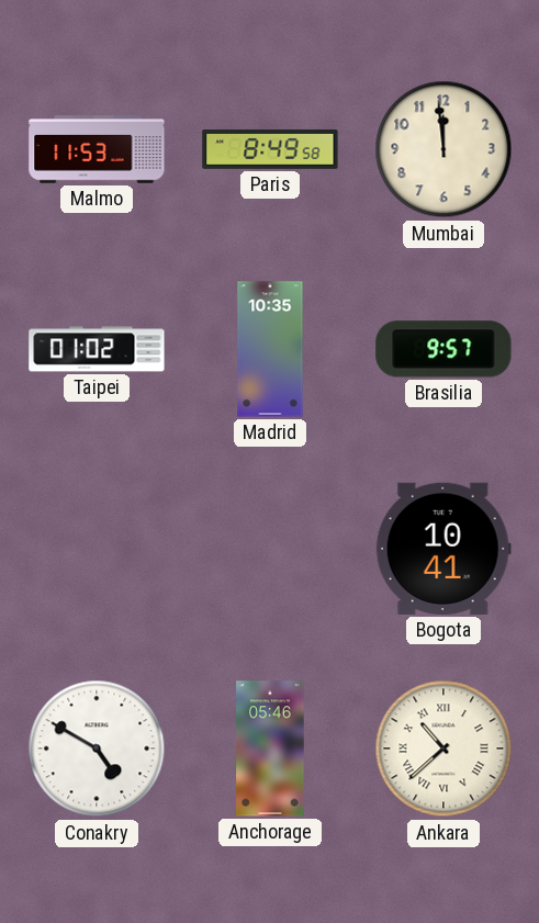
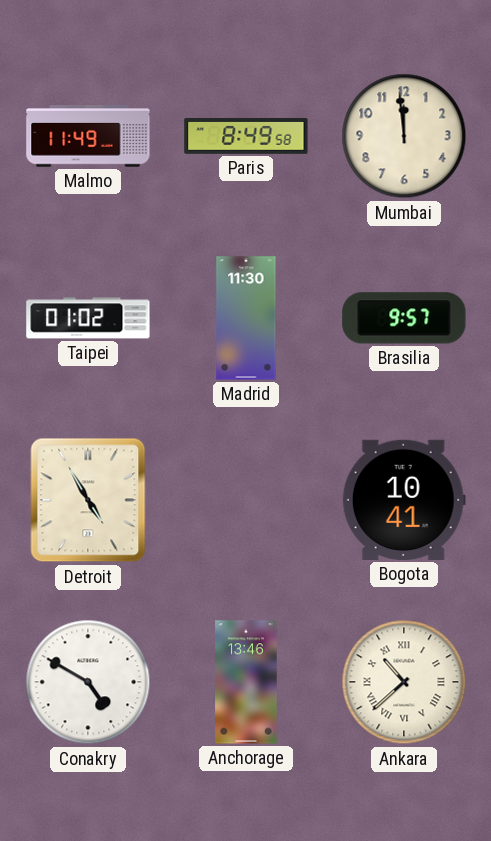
Malmo: 11:53 -> 11:49 (88, 136)
Madrid: 10:35 -> 11:30 (246, 318)
Detroit: none -> 4:55 (88, 500)
Anchorage: 05:46 -> 13:46 (246, 682)
